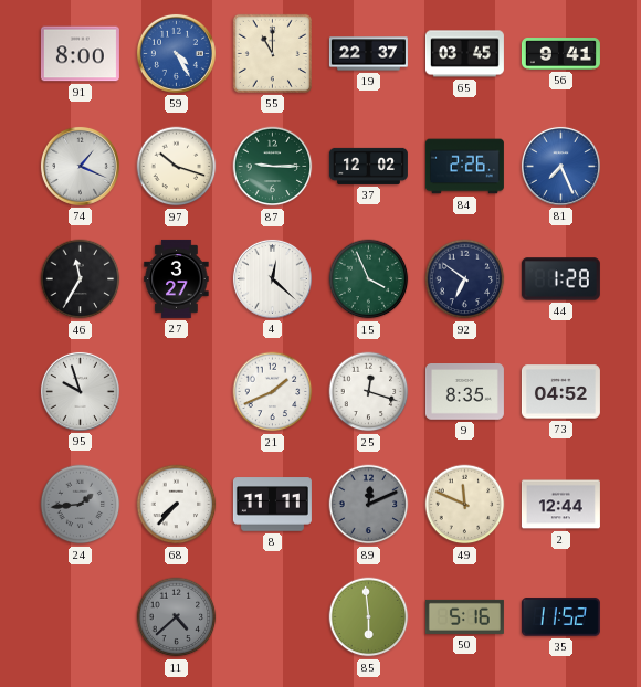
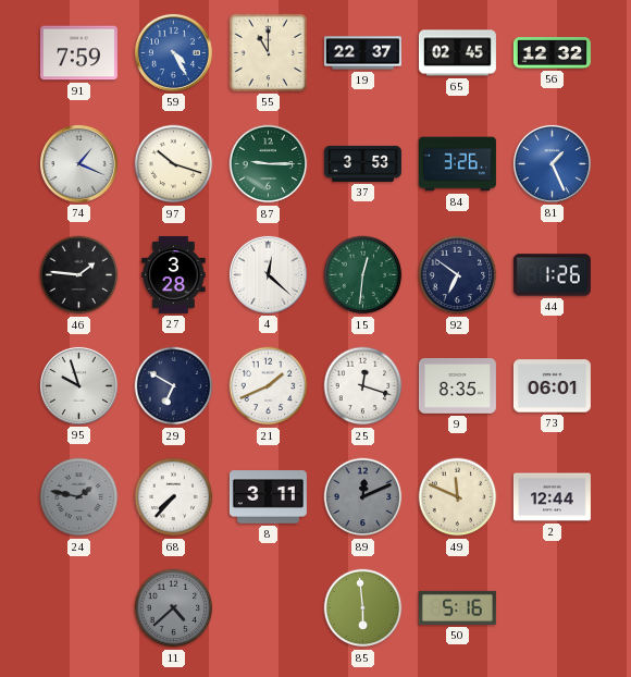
91: 8:00 -> 7:59 (78, 53)
65: 03:45 -> 02:45 (457, 53)
56: 9:41 -> 12:32 (552, 53)
37: 12:02 -> 3:53 (362, 163)
84: 2:26 -> 3:26 (457, 164)
81: 7:26 -> 1:26 (552, 163)
46: 11:35 -> 1:46 (79, 275)
27: 3:27 -> 3:28 (174, 274)
15: 3:56 -> 12:31 (363, 275)
44: 1:28 -> 1:26 (552, 275)
29: none -> 6:50 (174, 386)
73: 04:52 -> 06:01 (552, 386)
24: 1:44 -> 1:47 (79, 497)
8: 11:11 -> 3:11 (268, 497)
35: 11:52 -> none (560, 617)
